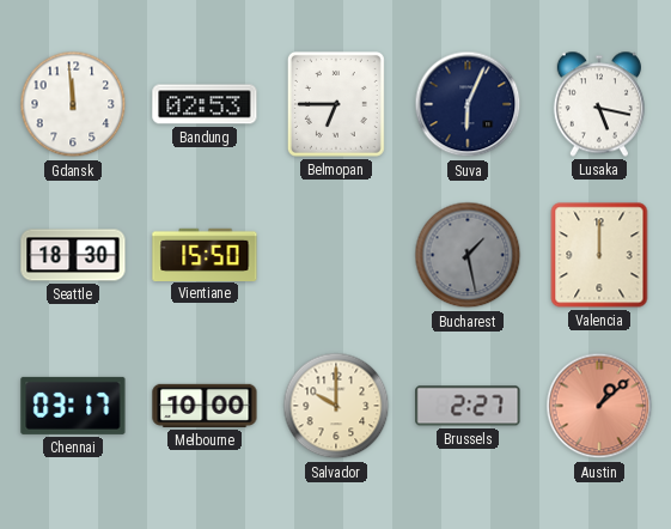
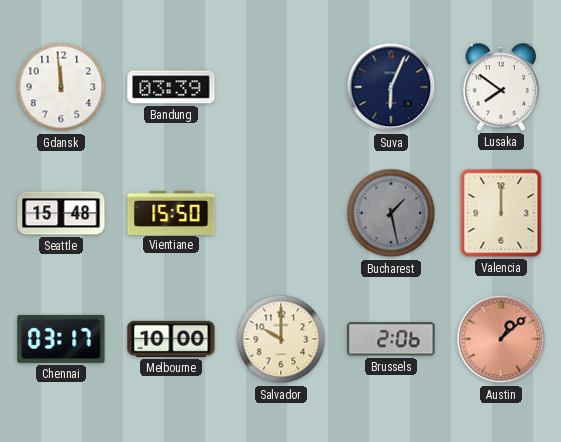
Bandung: 02:53 -> 03:39 (171, 87)
Belmopan: 6:45 -> none (336, 104)
Lusaka: 5:17 -> 7:51 (501, 87)
Seattle: 18:30 -> 15:48 (61, 213)
Brussels: 2:27 -> 2:06 (391, 339)
